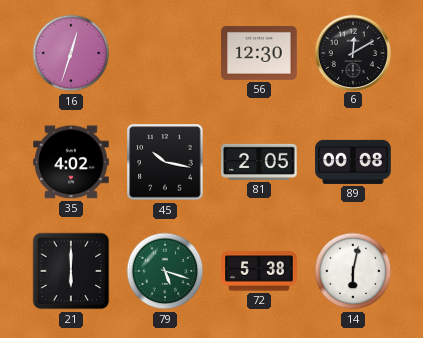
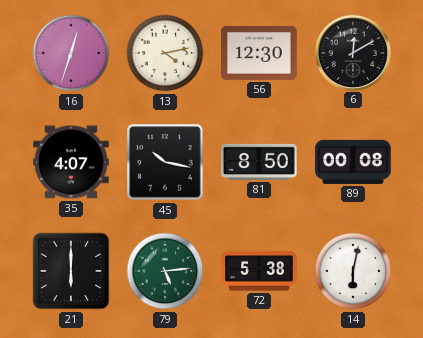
13: none -> 4:13 (165, 53)
35: 4:02 -> 4:07 (71, 162)
81: 2:05 -> 8:50 (259, 162)
79: 5:18 -> 5:14 (165, 271)
